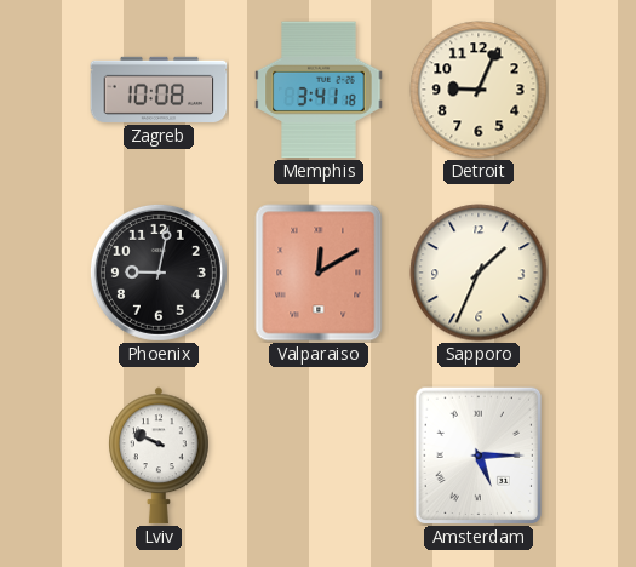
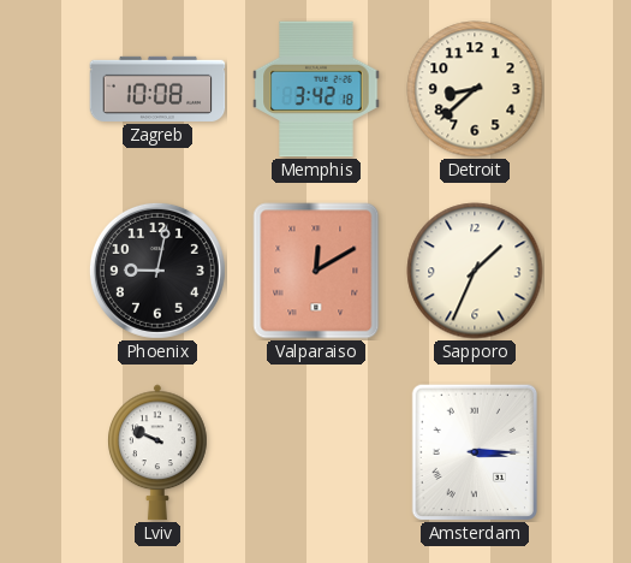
Memphis: 3:41 -> 3:42 (316, 89)
Detroit: 9:04 -> 8:38 (475, 89)
Amsterdam: 5:15 -> 3:15 (474, 452)
